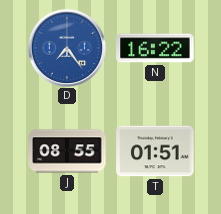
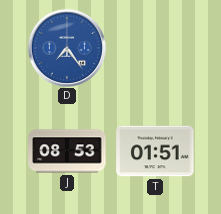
N: 16:22 -> none (155, 48)
J: 08:55 -> 08:53 (67, 151)
